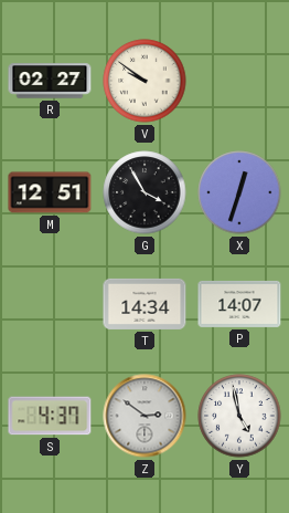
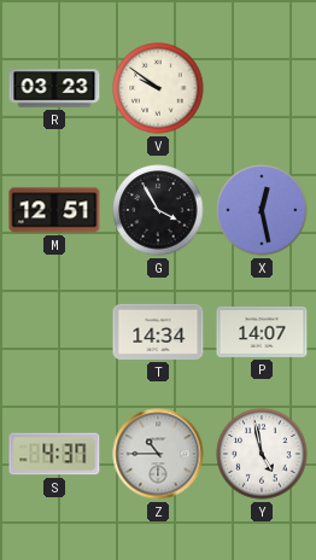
R: 02:27 -> 03:23 (54, 88)
X: 12:33 -> 12:28 (262, 210)
Z: 2:51 -> 10:45 (158, 454)
